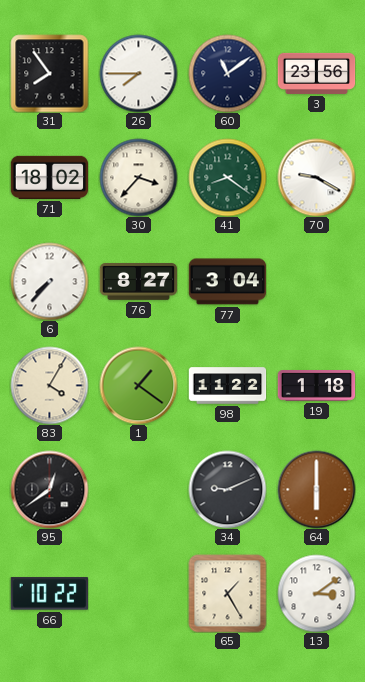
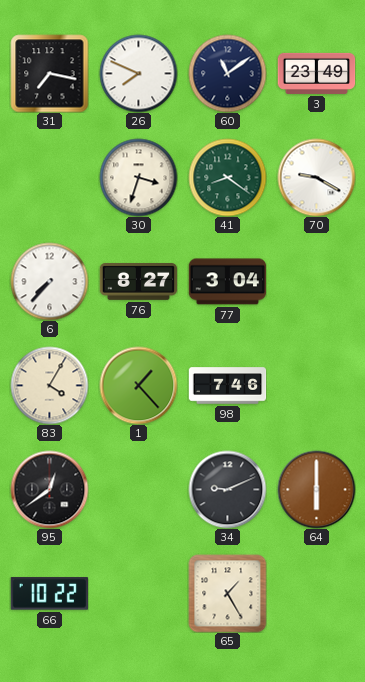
31: 7:54 -> 7:17 (49, 73)
26: 7:45 -> 7:49 (138, 73)
3: 23:56 -> 23:49 (316, 73)
71: 18:02 -> none (49, 177)
30: 3:37 -> 3:33 (138, 177)
1: 1:21 -> 1:23 (138, 385)
98: 11:22 -> 7:46 (227, 386)
19: 1:18 -> none (316, 386)
13: 3:09 -> none (316, 593)
